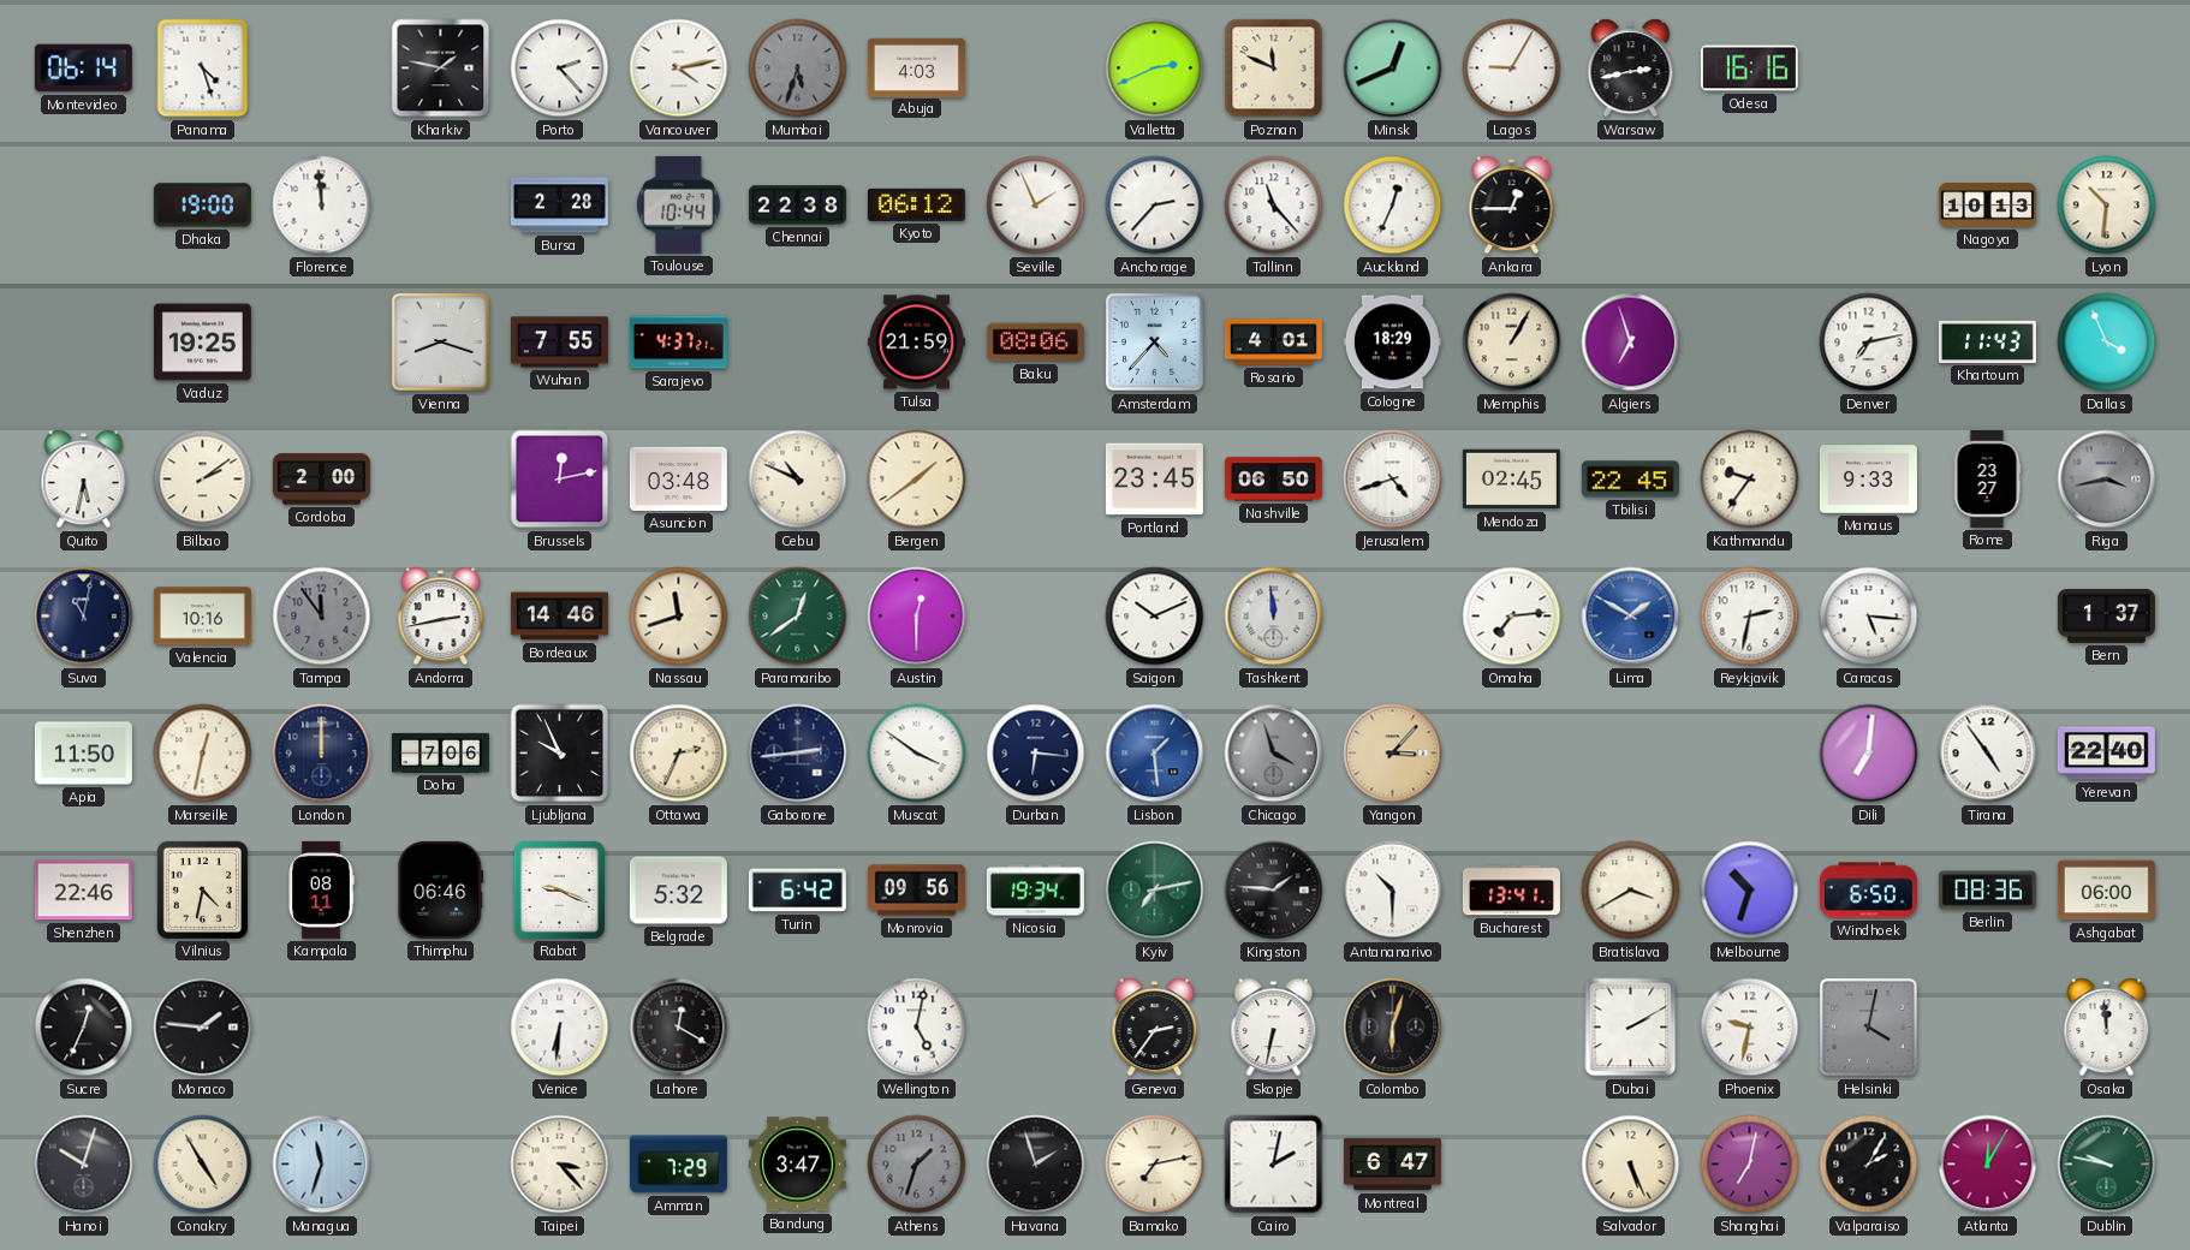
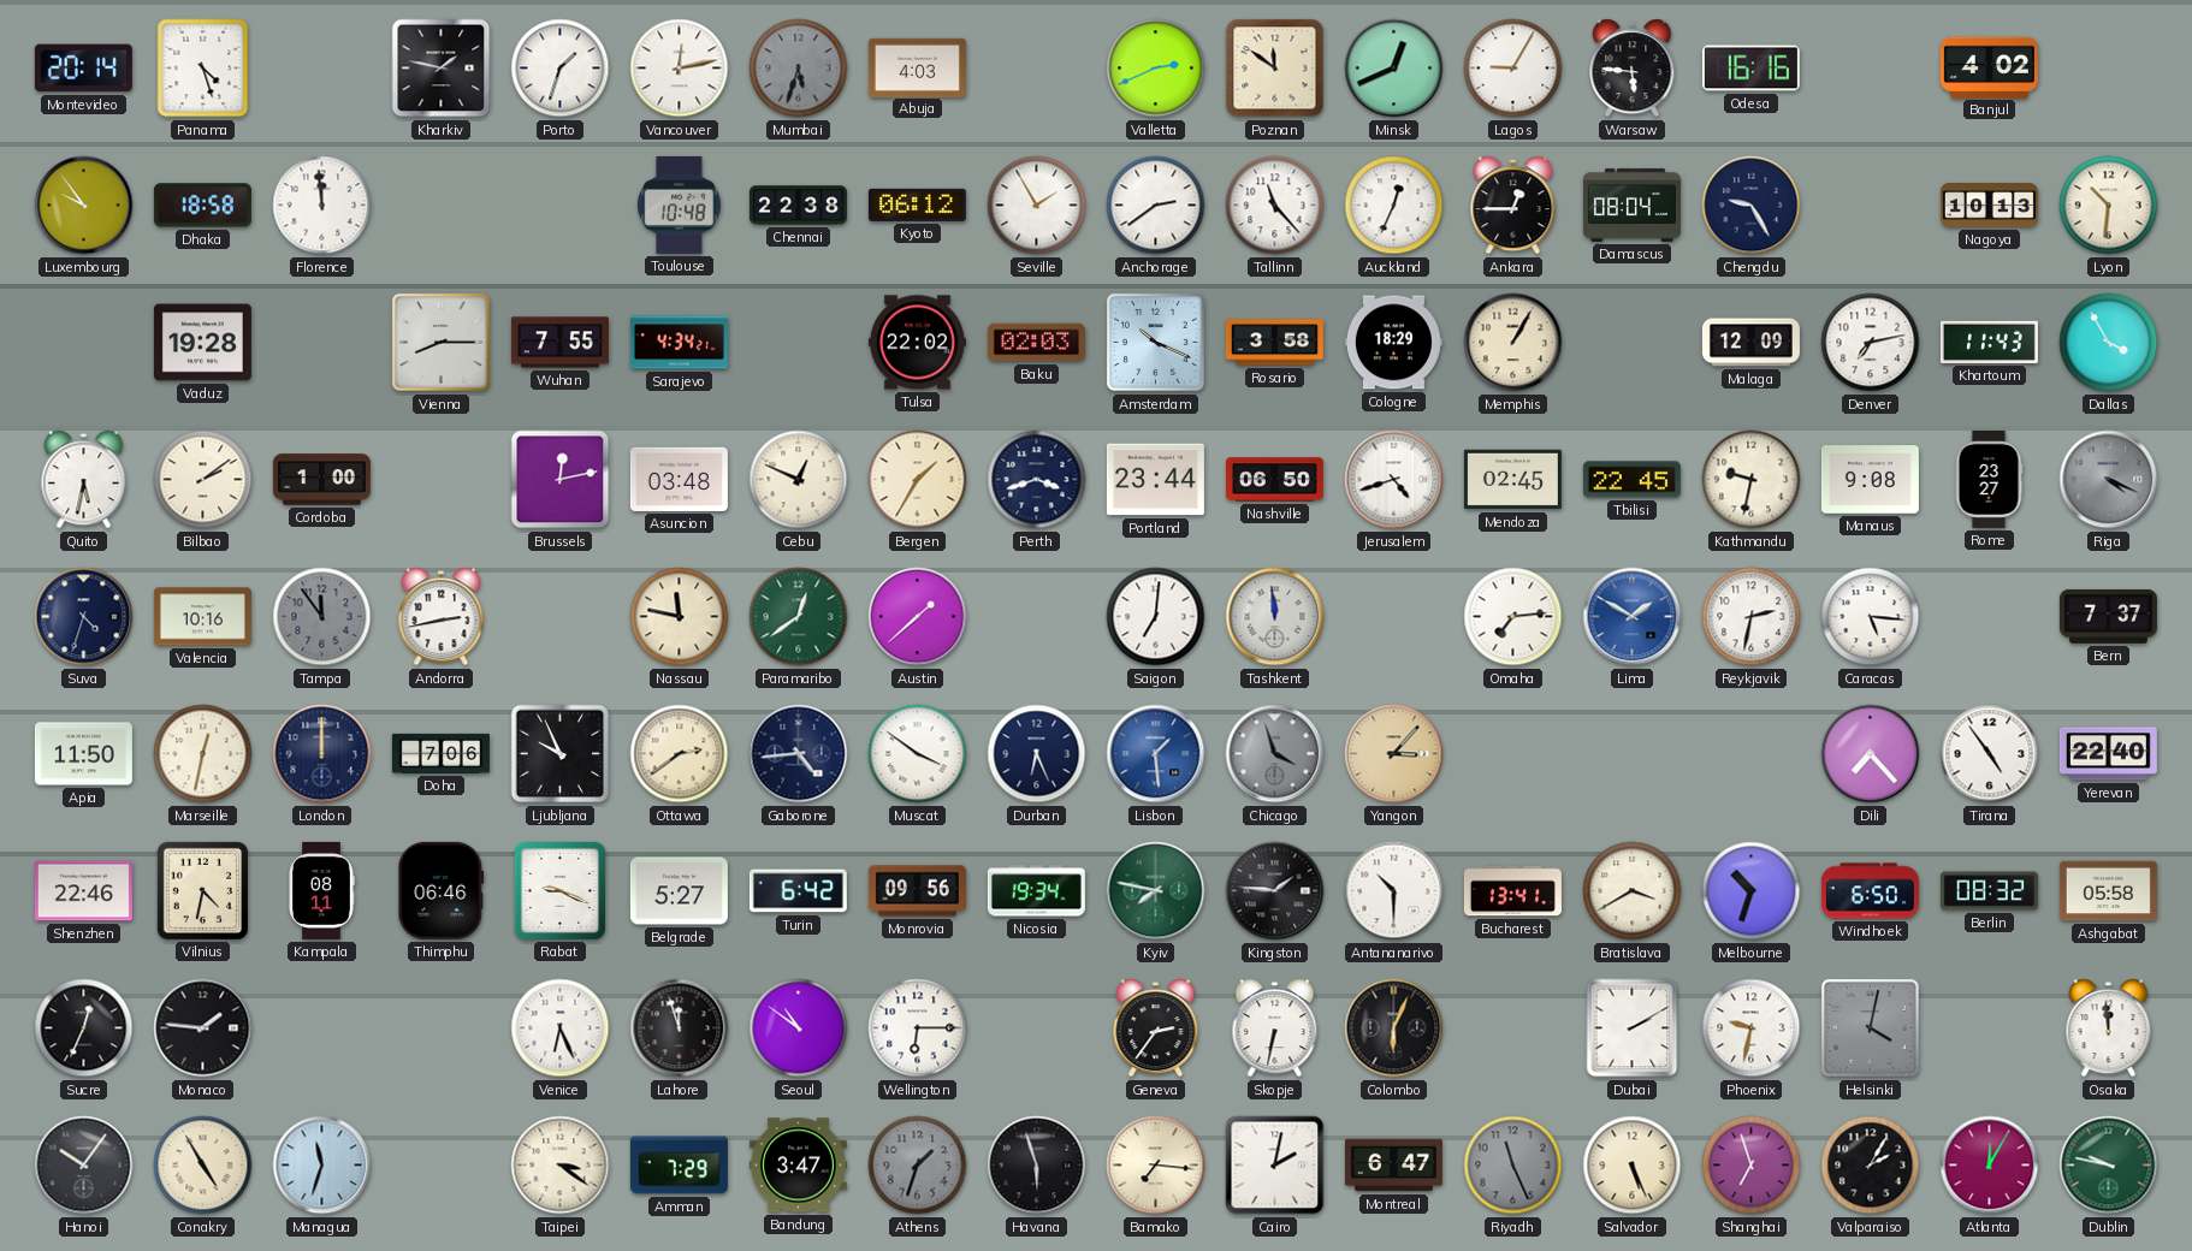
Montevideo: 06:14 -> 20:14 (83, 69)
Porto: 2:23 -> 1:33 (561, 69)
Vancouver: 4:13 -> 12:13 (680, 69)
Poznan: 11:49 -> 11:51 (1275, 69)
Warsaw: 2:43 -> 5:46 (1633, 69)
Banjul: none -> 4:02 (1989, 67)
Luxembourg: none -> 9:54 (84, 206)
Dhaka: 19:00 -> 18:58 (202, 206)
Bursa: 2:28 -> none (559, 206)
Toulouse: 10:44 -> 10:48 (680, 204)
Seville: 1:56 -> 1:55 (1037, 206)
Anchorage: 2:37 -> 2:39 (1156, 206)
Damascus: none -> 08:04 (1631, 204)
Chengdu: none -> 9:25 (1752, 206)
Vaduz: 19:25 -> 19:28 (202, 343)
Vienna: 8:18 -> 8:15 (440, 342)
Sarajevo: 4:37 -> 4:34 (679, 343)
Tulsa: 21:59 -> 22:02 (917, 343)
Baku: 08:06 -> 02:03 (1036, 343)
Amsterdam: 4:37 -> 10:19 (1155, 342)
Rosario: 4:01 -> 3:58 (1274, 343)
Algiers: 6:57 -> none (1631, 343)
Malaga: none -> 12:09 (1750, 343)
Dallas: 3:56 -> 3:55 (2109, 343)
Cordoba: 2:00 -> 1:00 (321, 480)
Cebu: 10:49 -> 12:49 (799, 480)
Bergen: 1:39 -> 1:35 (918, 480)
Perth: none -> 3:42 (1037, 480)
Portland: 23:45 -> 23:44 (1155, 480)
Kathmandu: 9:36 -> 9:32 (1752, 480)
Manaus: 9:33 -> 9:08 (1870, 480)
Riga: 3:43 -> 4:19 (2109, 480)
Suva: 11:02 -> 4:33 (84, 617)
Bordeaux: 14:46 -> none (559, 617)
Nassau: 11:42 -> 11:47 (680, 617)
Austin: 12:30 -> 1:38 (918, 617)
Saigon: 10:11 -> 7:01 (1156, 617)
Bern: 1:37 -> 7:37 (2108, 617)
Ottawa: 2:34 -> 2:39 (680, 754)
Gaborone: 2:44 -> 4:44 (799, 754)
Durban: 6:16 -> 6:26 (1037, 754)
Dili: 7:01 -> 7:23 (1871, 754)
Belgrade: 5:32 -> 5:27 (679, 891)
Kyiv: 7:13 -> 7:47 (1156, 891)
Berlin: 08:36 -> 08:32 (1989, 891)
Ashgabat: 06:00 -> 05:58 (2108, 891)
Venice: 6:31 -> 6:26 (561, 1028)
Lahore: 12:20 -> 11:57 (680, 1028)
Seoul: none -> 10:51 (799, 1028)
Wellington: 5:02 -> 6:15 (918, 1028)
Colombo: 6:03 -> 6:04 (1394, 1028)
Hanoi: 10:03 -> 10:06 (84, 1166)
Taipei: 3:23 -> 3:21 (561, 1166)
Havana: 1:57 -> 5:57 (1037, 1166)
Bamako: 7:13 -> 7:16 (1156, 1166)
Riyadh: none -> 11:26 (1513, 1166)
Shanghai: 7:02 -> 6:57 (1752, 1166)
